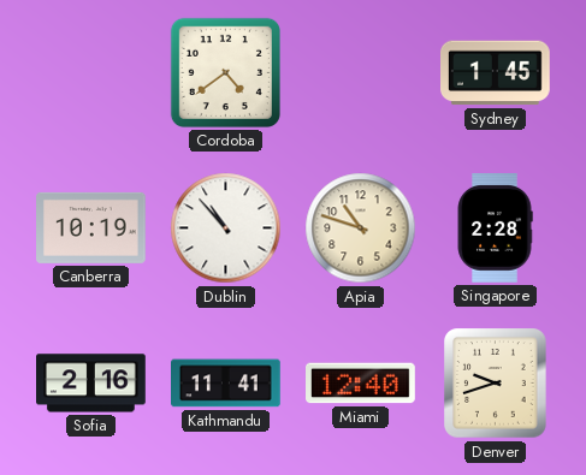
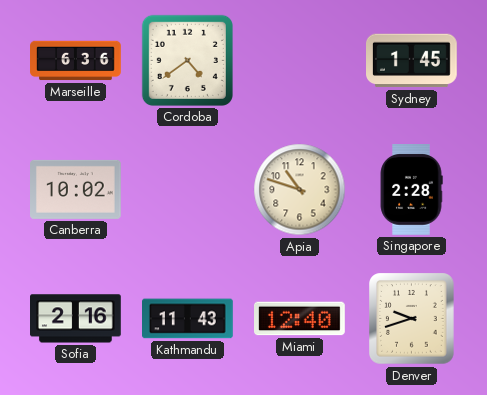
Marseille: none -> 6:36 (76, 61)
Canberra: 10:19 -> 10:02 (76, 189)
Dublin: 10:53 -> none (226, 228)
Kathmandu: 11:41 -> 11:43 (188, 319)
